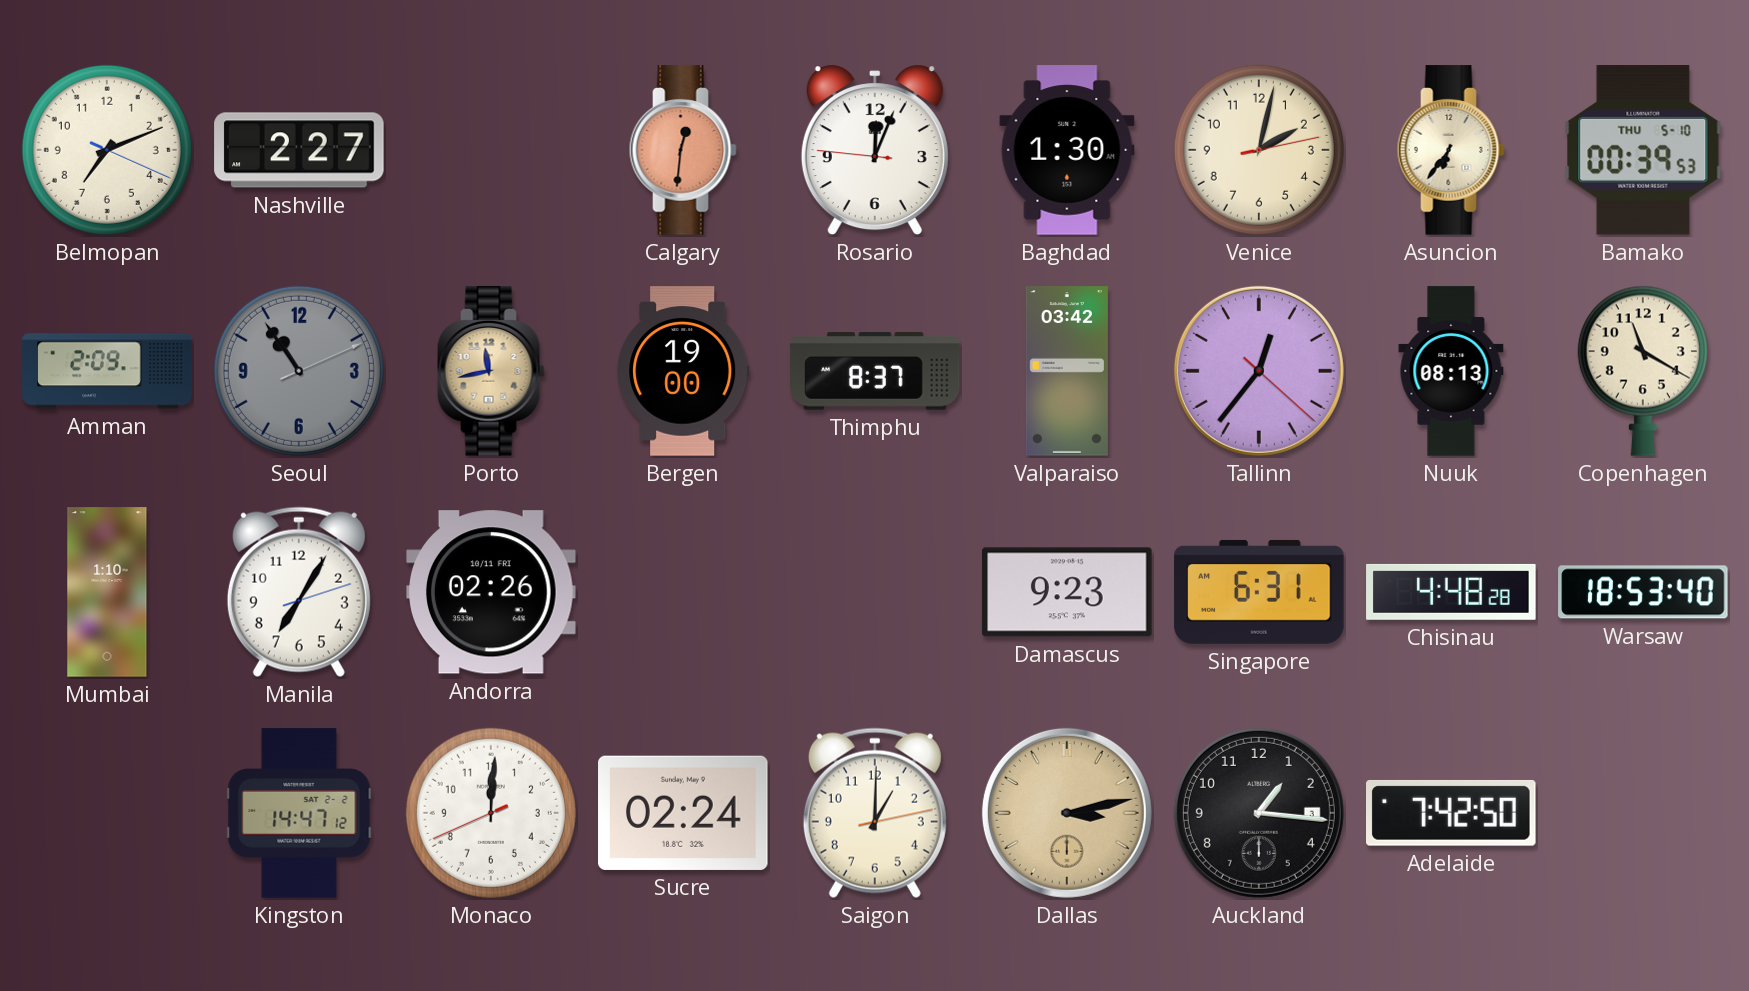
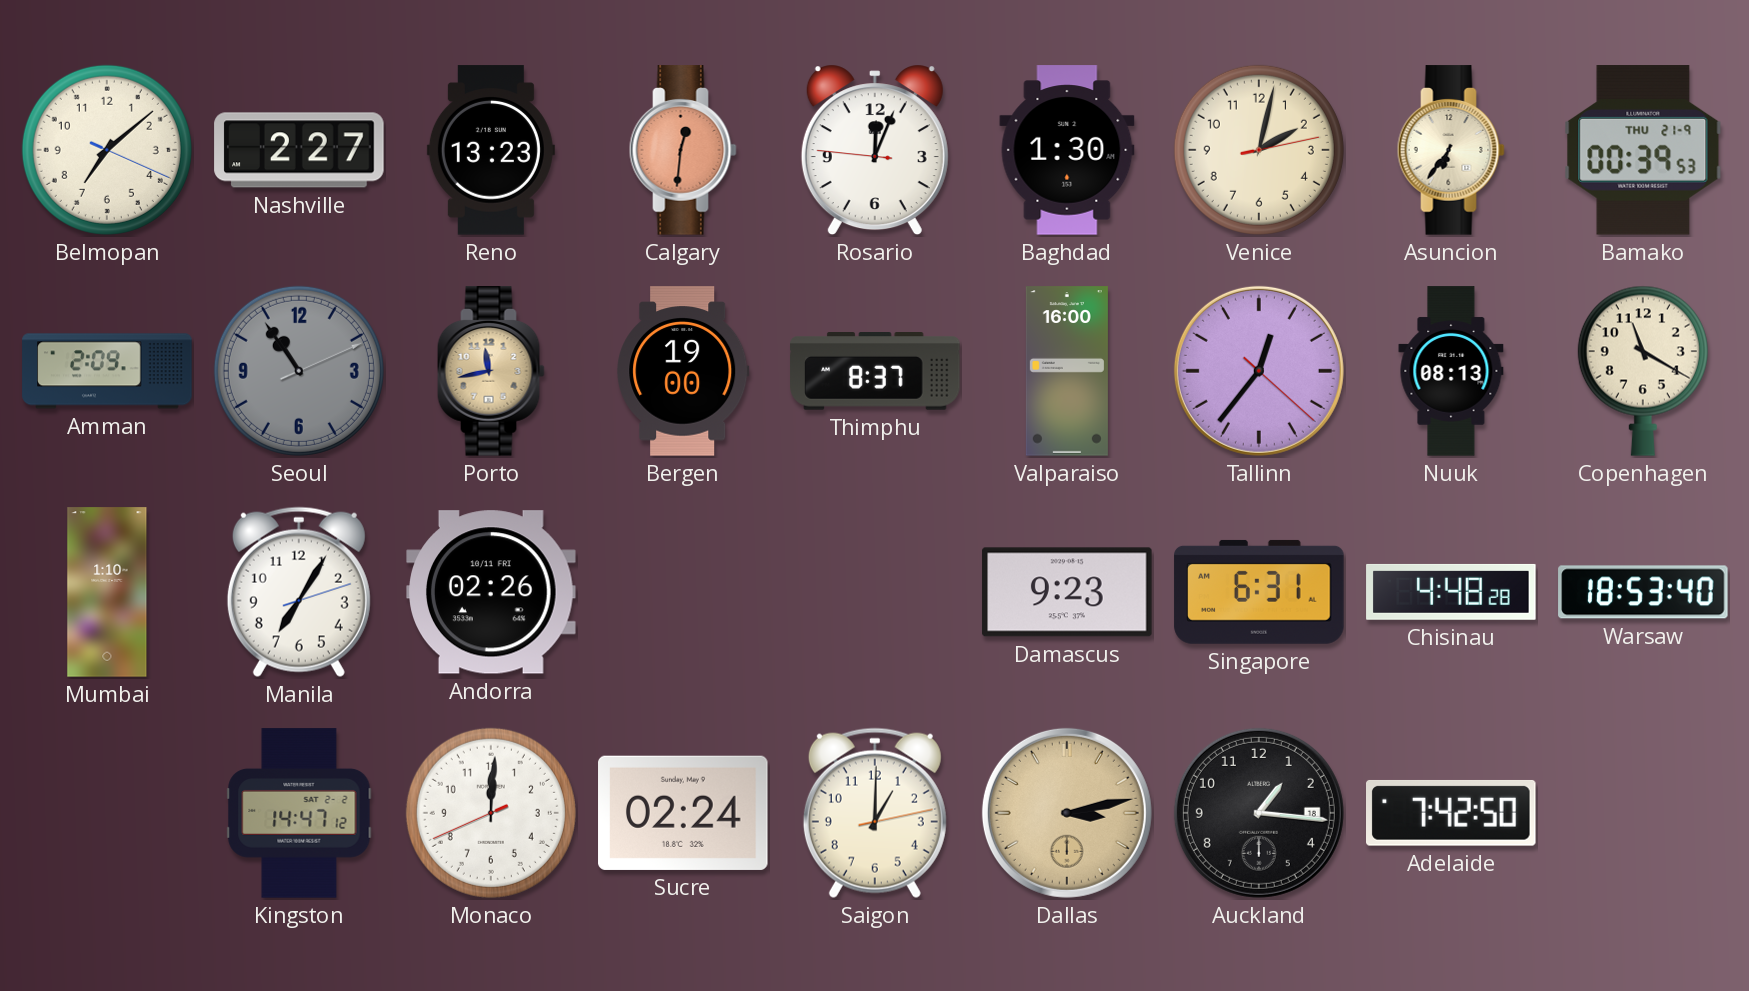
Belmopan: 7:11 -> 7:08 (107, 150)
Reno: none -> 13:23 (491, 150)
Bamako date: THU 5-10 -> THU 21-9 (1643, 150)
Valparaiso: 03:42 -> 16:00 (1067, 371)
Auckland date: 3 -> 18 (1259, 813)
